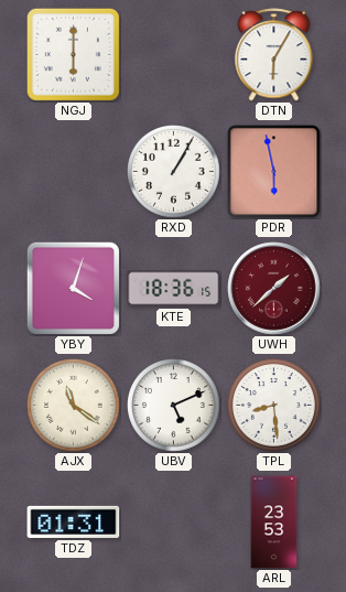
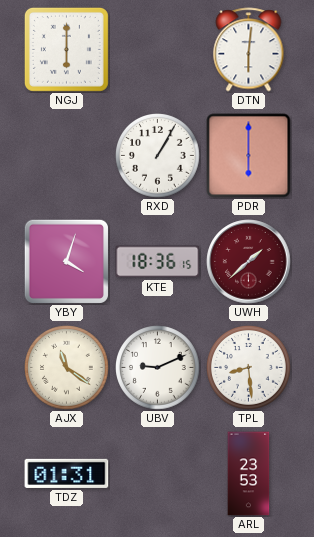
DTN: 6:05 -> 6:01 (249, 50)
PDR: 5:58 -> 6:00 (249, 156)
UBV: 5:11 -> 9:11 (158, 368)
